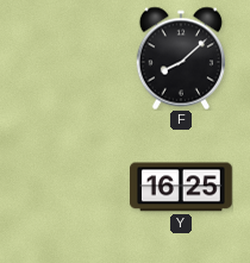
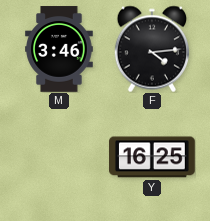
M: none -> 3:46 (59, 49)
F: 8:08 -> 4:14 (151, 49)
